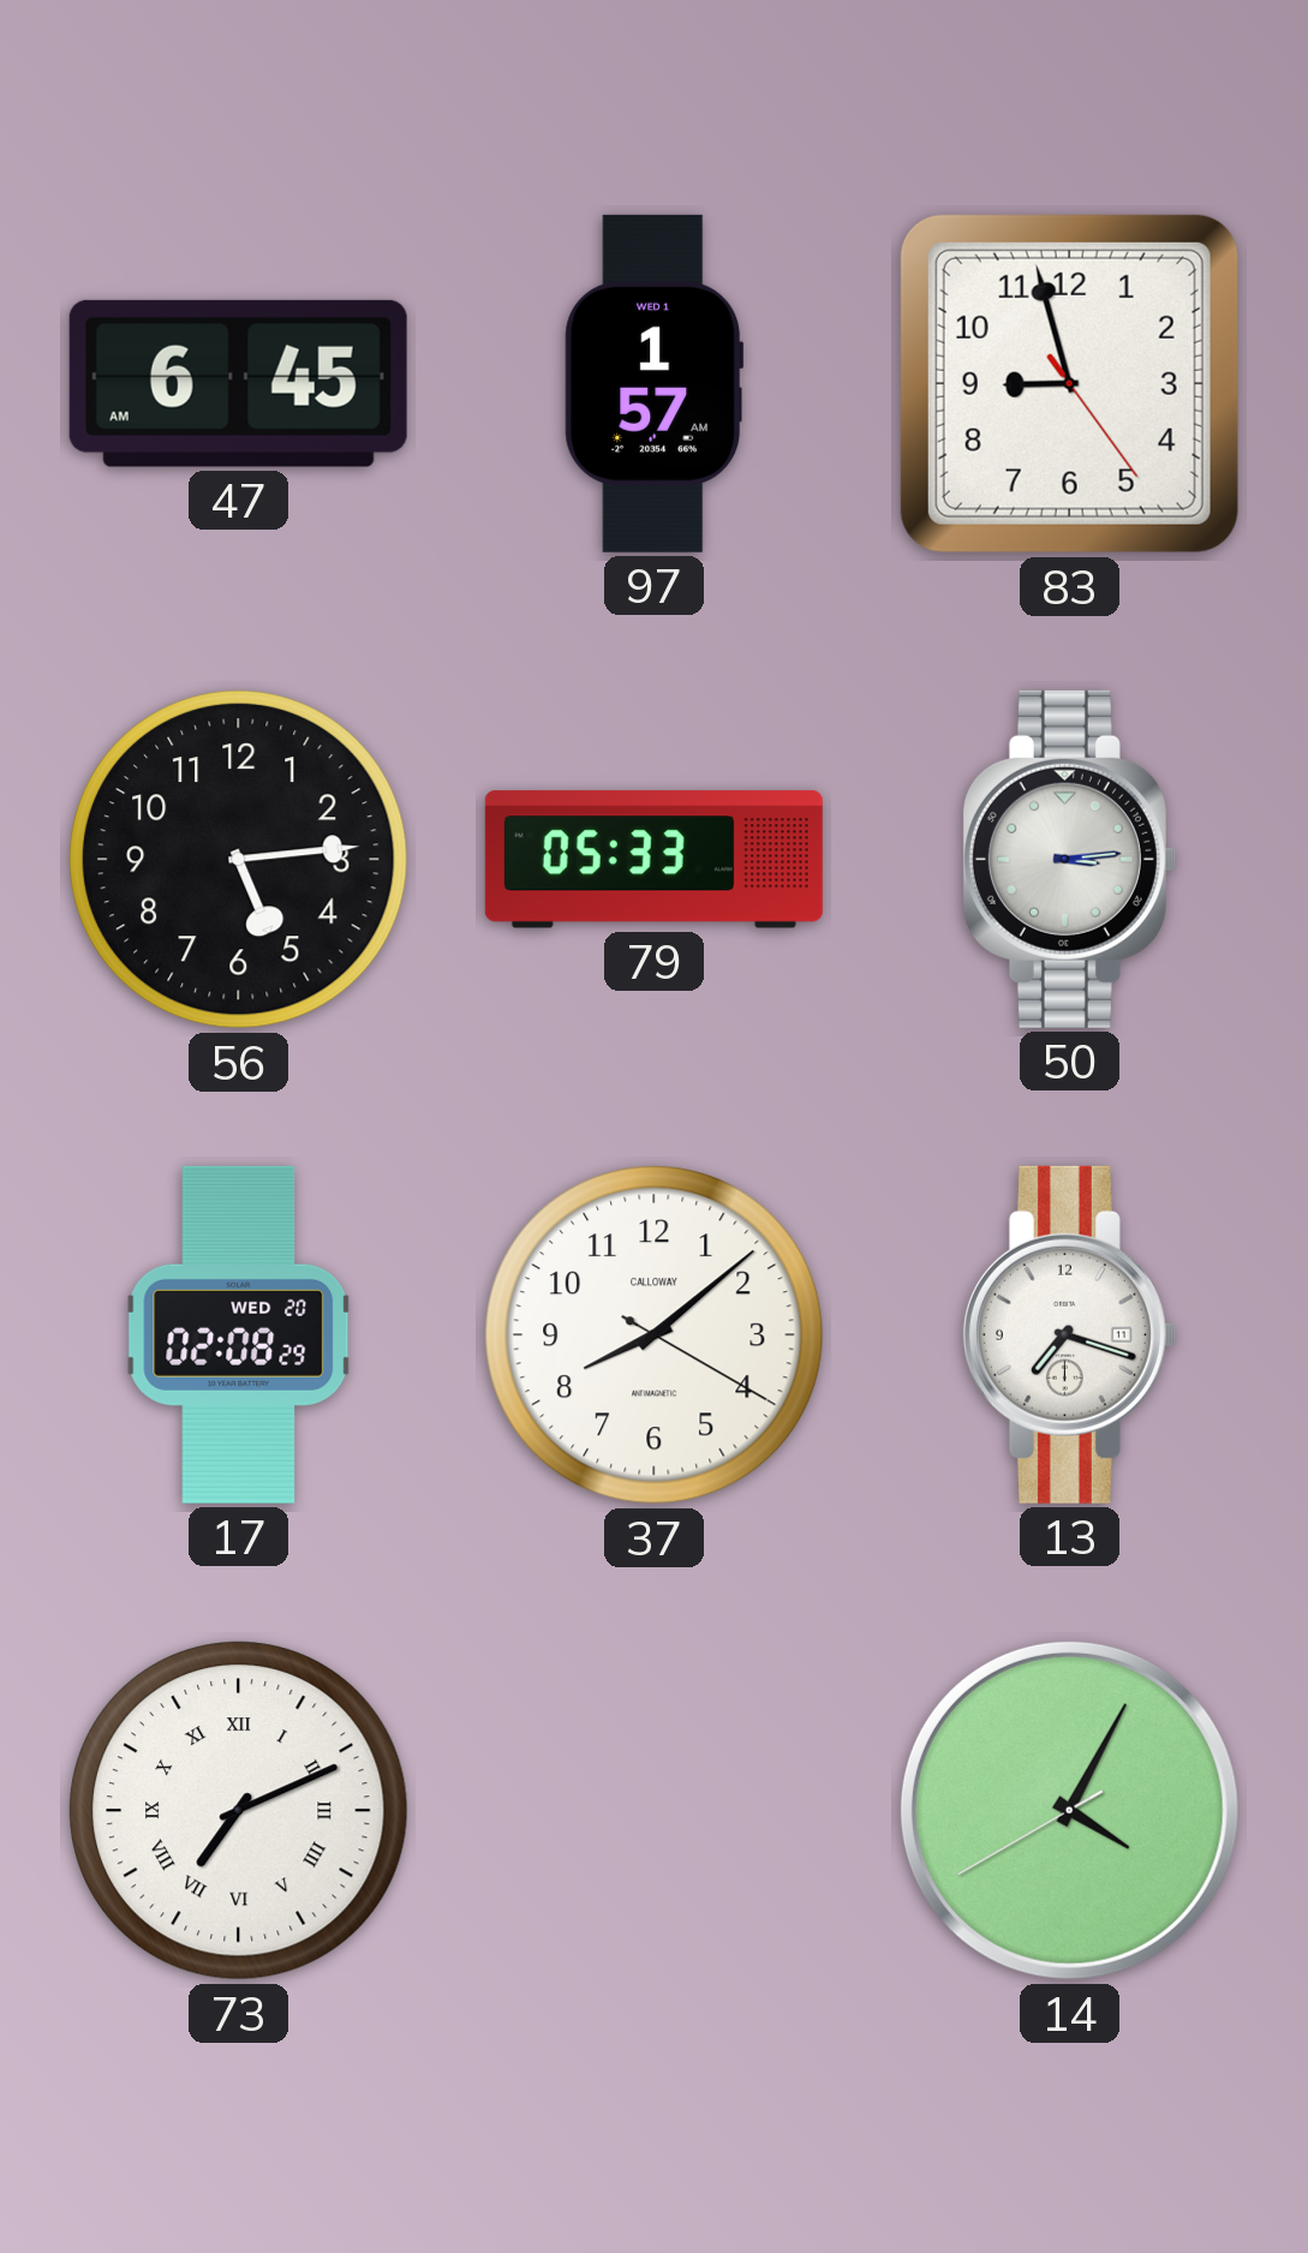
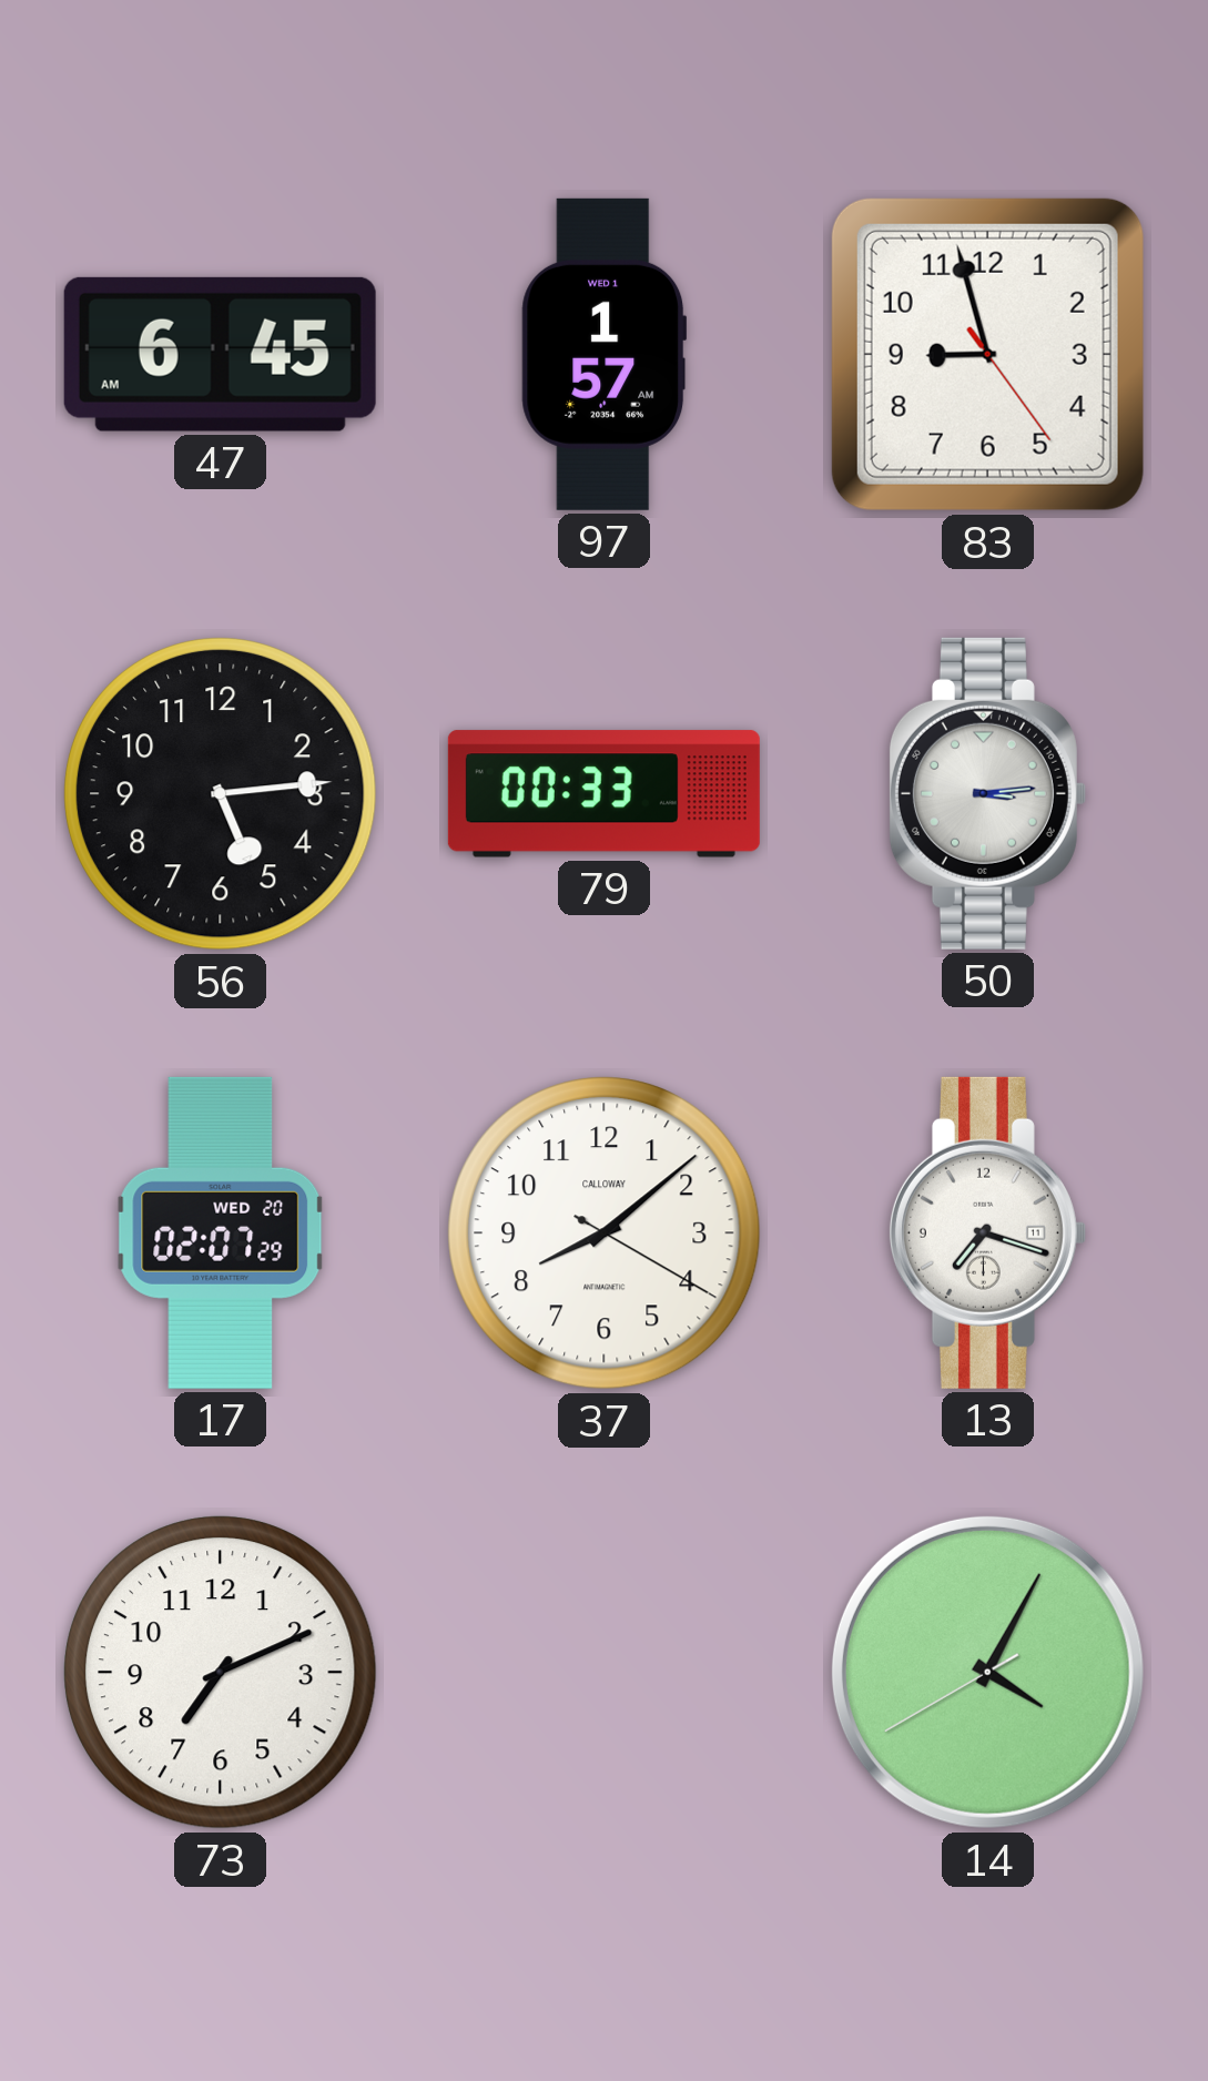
79: 05:33 -> 00:33 (603, 794)
17: 02:08 -> 02:07 (221, 1232)
73 numerals: Roman -> Arabic (221, 1673)
